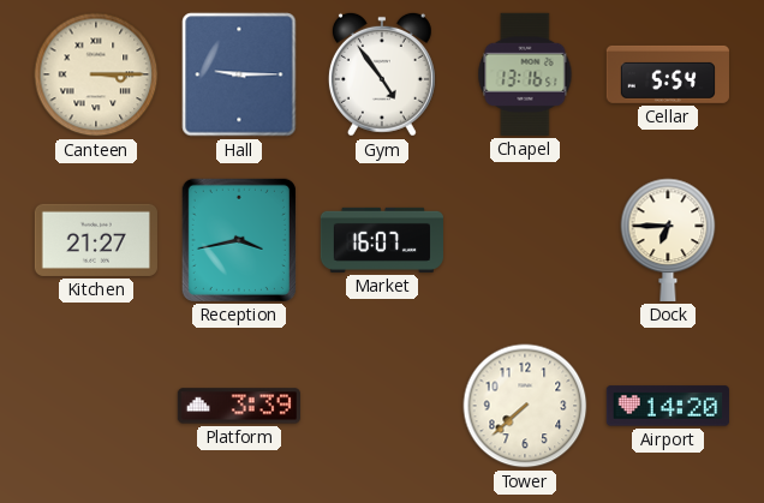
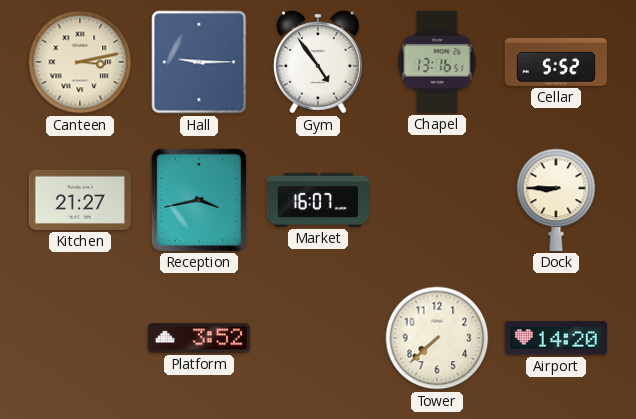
Canteen: 3:15 -> 3:13 (80, 62)
Cellar: 5:54 -> 5:52 (555, 62)
Dock: 6:45 -> 8:45 (556, 200)
Platform: 3:39 -> 3:52 (199, 338)
